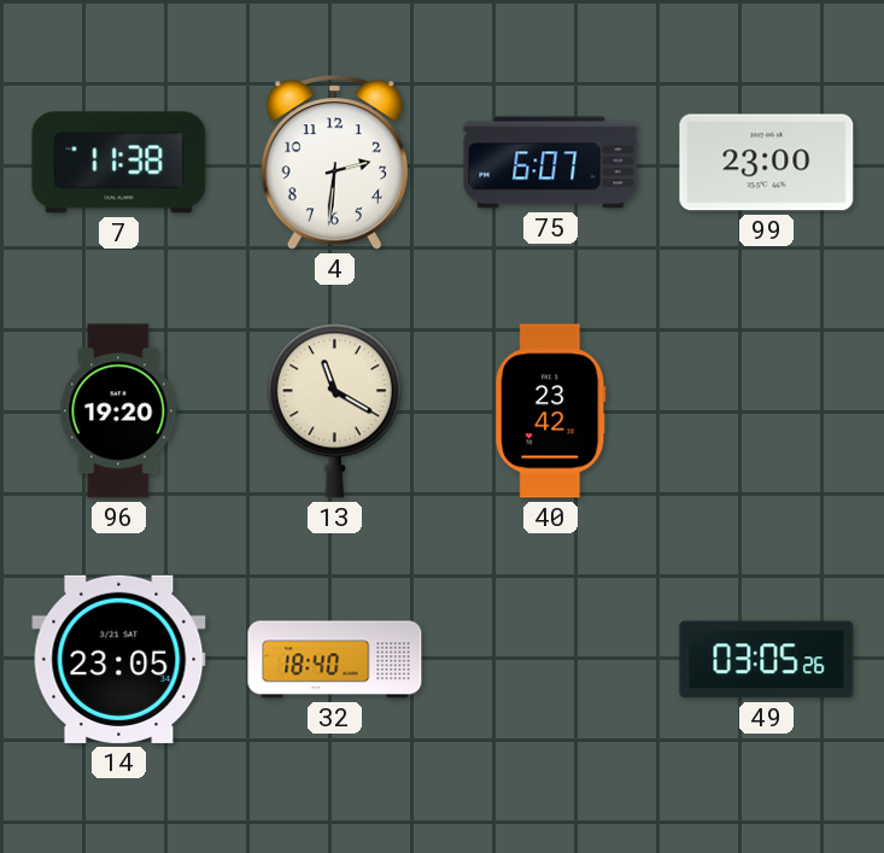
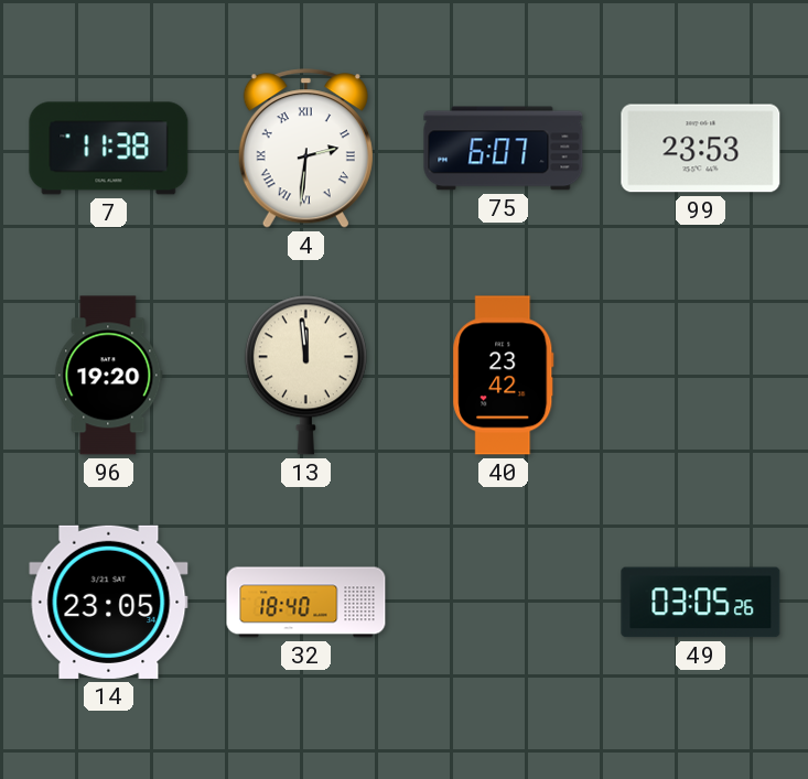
4 numerals: Arabic -> Roman (305, 149)
99: 23:00 -> 23:53 (701, 149)
13: 11:20 -> 11:59 (305, 375)
